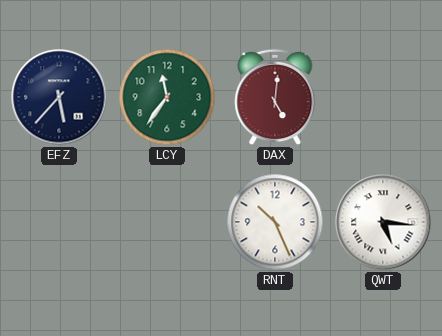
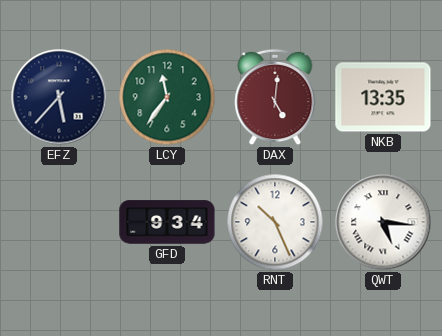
NKB: none -> 13:35 (383, 97)
GFD: none -> 9:34 (167, 222)
